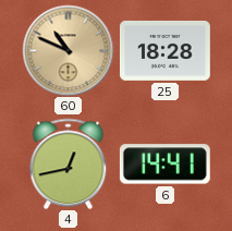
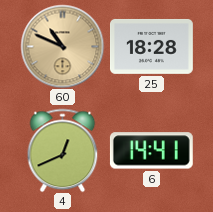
4: 12:43 -> 12:41 (63, 150)
